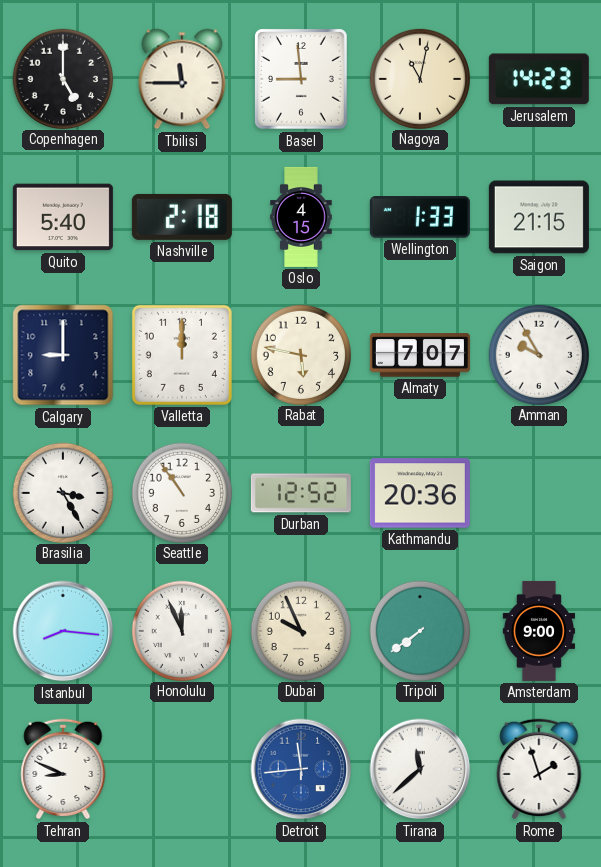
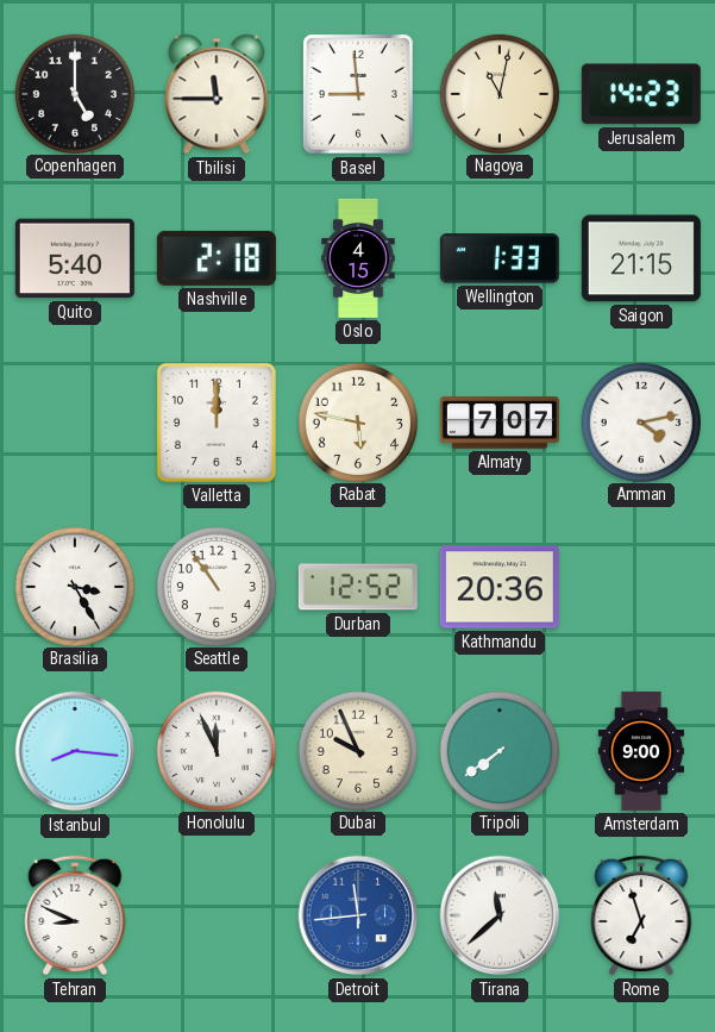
Calgary: 9:00 -> none (63, 355)
Amman: 9:55 -> 4:13 (640, 421)
Rome: 1:57 -> 6:57 (641, 915)
